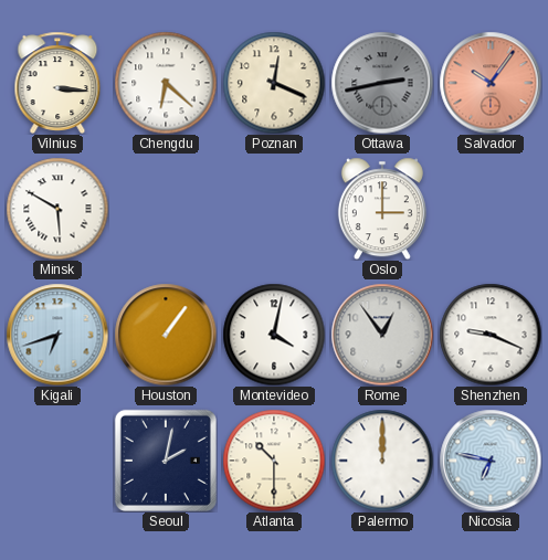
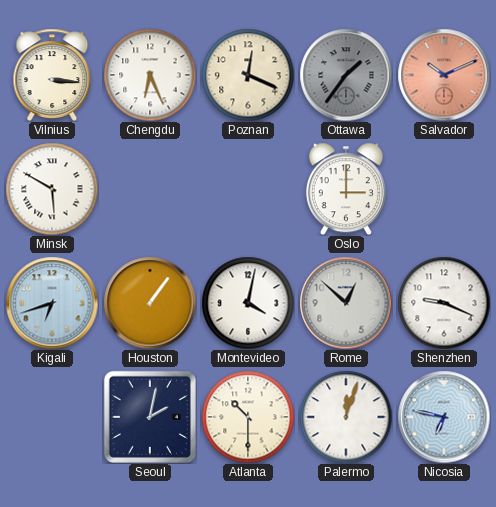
Chengdu: 6:22 -> 6:26 (150, 75)
Ottawa: 2:43 -> 1:36 (346, 75)
Salvador: 10:06 -> 10:11 (444, 75)
Rome: 12:54 -> 12:52 (346, 303)
Palermo: 12:00 -> 12:03 (346, 417)
